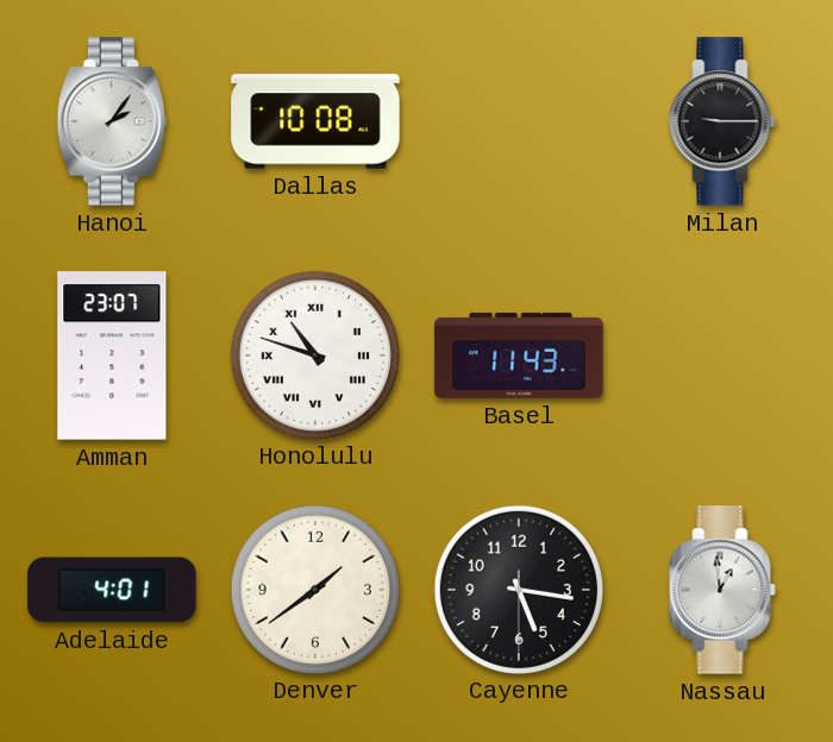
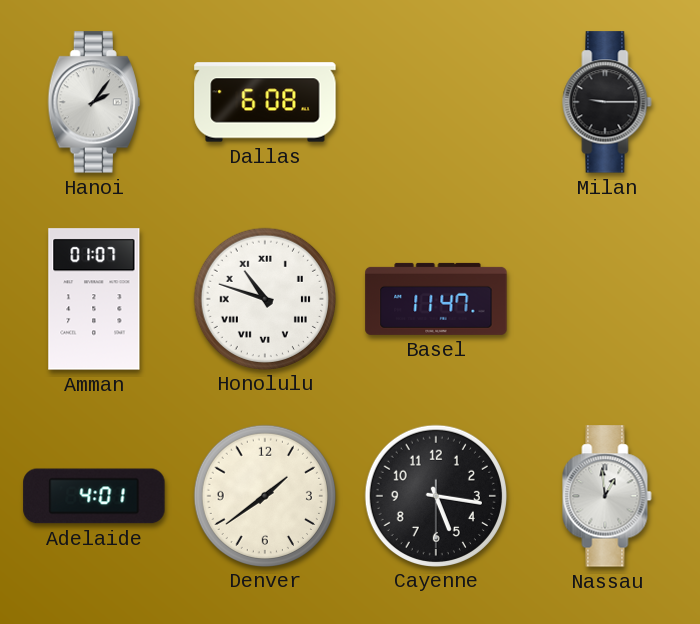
Dallas: 10:08 -> 6:08 (265, 102)
Amman: 23:07 -> 01:07 (94, 299)
Basel: 11:43 -> 11:47 (436, 299)
